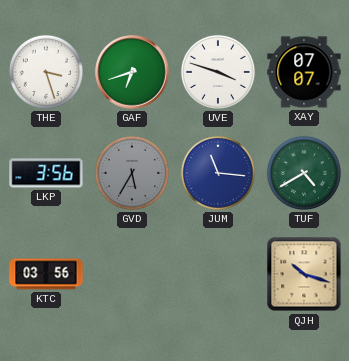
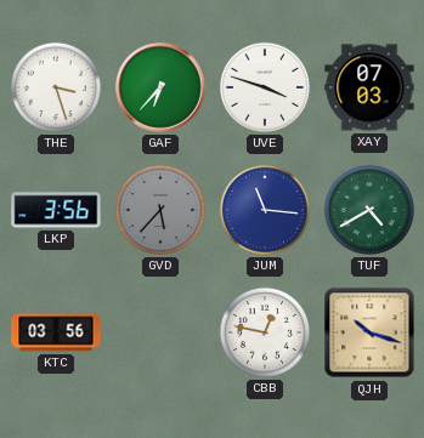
GAF: 6:42 -> 6:37 (160, 87)
XAY: 07:07 -> 07:03 (369, 87)
GVD: 5:35 -> 5:37 (160, 210)
CBB: none -> 12:47 (265, 332)
